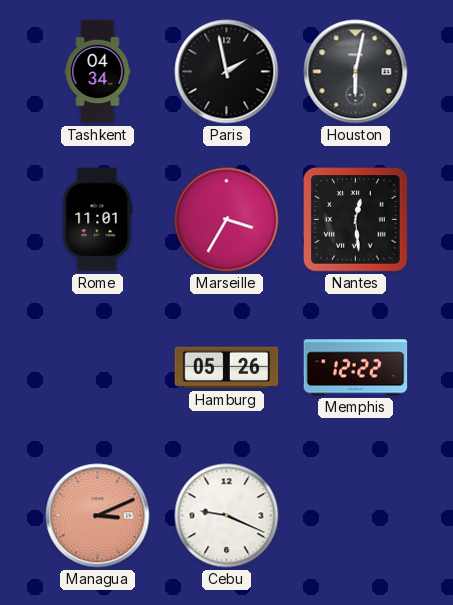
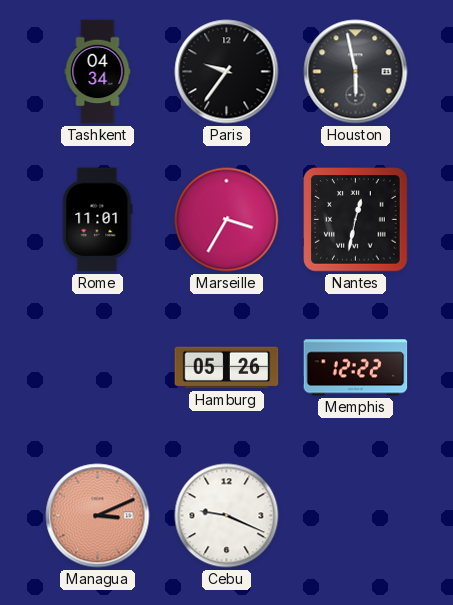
Paris: 1:58 -> 9:36 (227, 72)
Houston: 6:02 -> 5:58 (356, 72)
Nantes: 12:29 -> 12:32 (356, 220)
